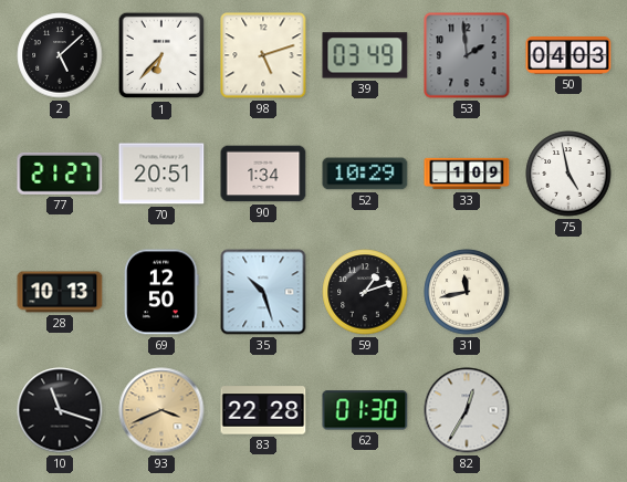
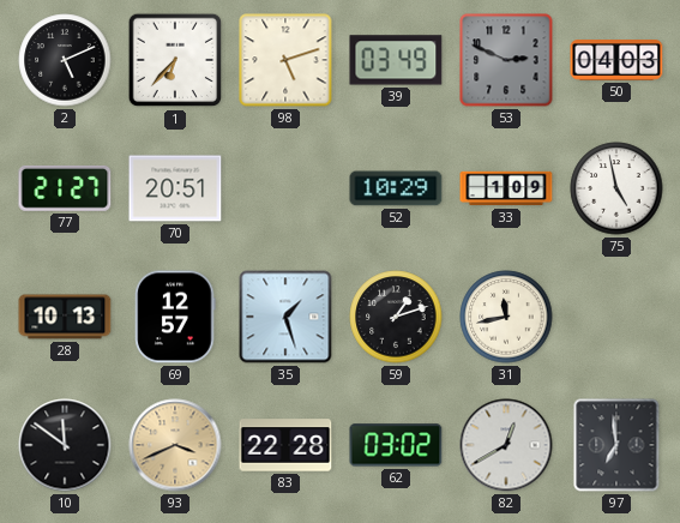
2: 5:08 -> 5:11 (65, 60)
53: 1:59 -> 2:49 (506, 60)
90: 1:34 -> none (263, 174)
69: 12:50 -> 12:57 (175, 317)
35: 10:27 -> 1:27 (285, 317)
10: 11:18 -> 11:51 (65, 445)
62: 01:30 -> 03:02 (396, 445)
82: 12:35 -> 12:40 (506, 445)
97: none -> 6:59 (616, 445)
